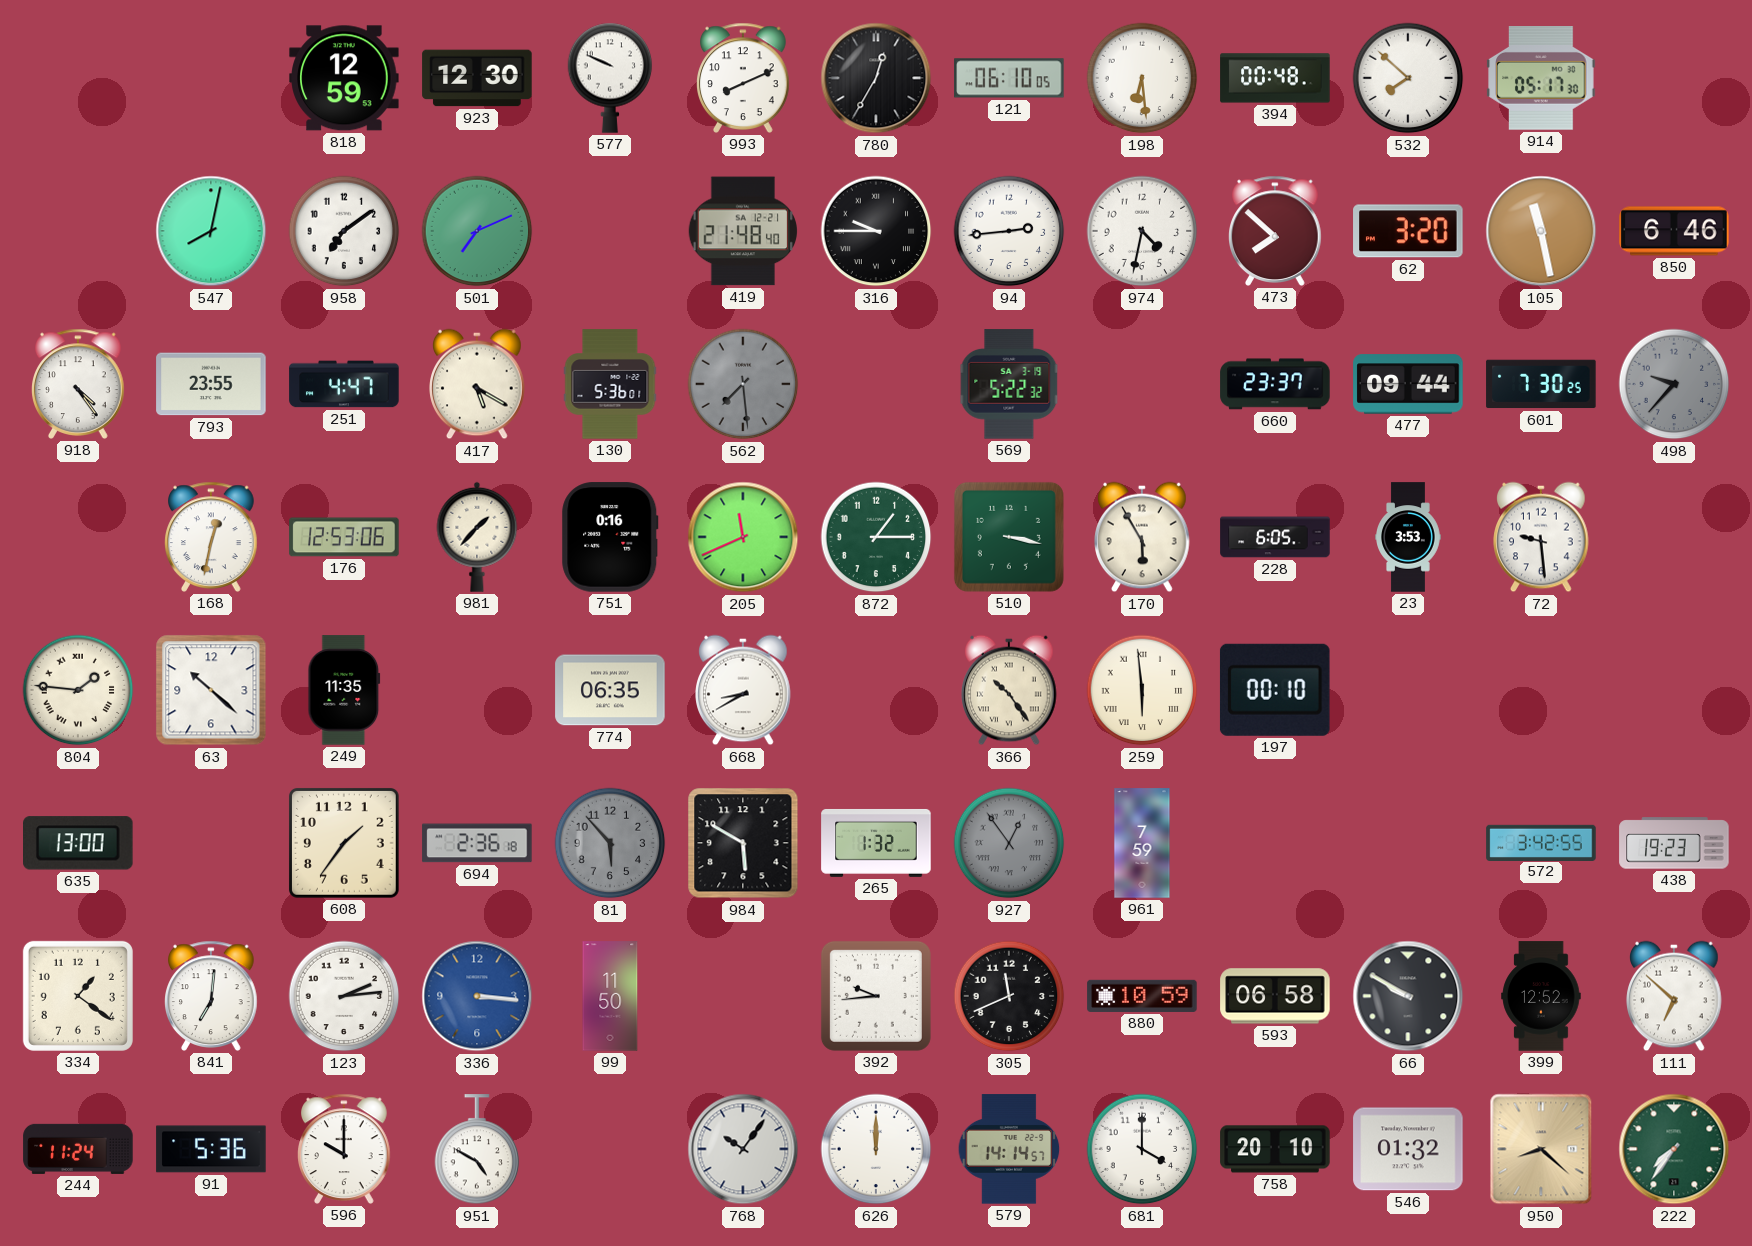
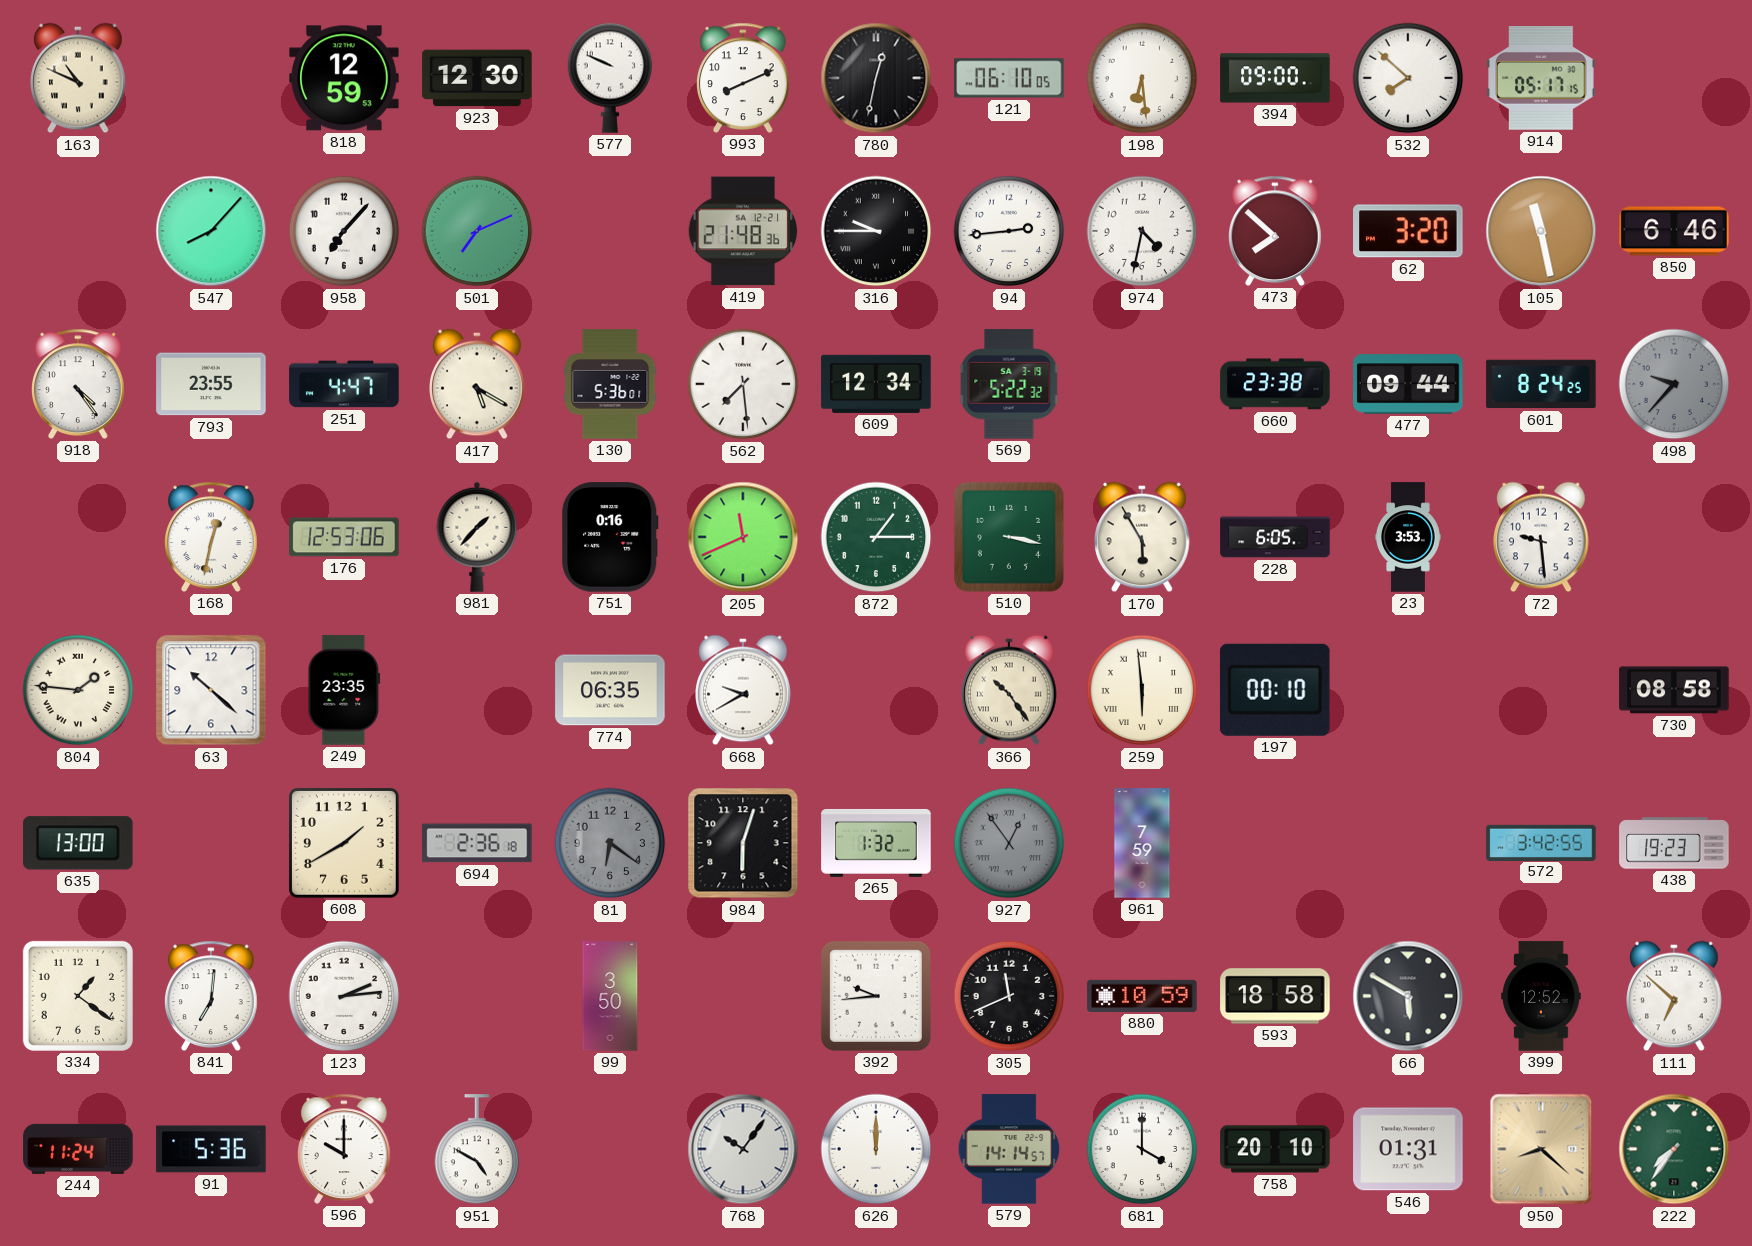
163: none -> 10:49 (78, 78)
780: 12:35 -> 12:32 (876, 78)
394: 00:48 -> 09:00 (1275, 78)
914: 05:17:30 -> 05:17:15 (1541, 79)
547: 8:02 -> 8:07 (211, 231)
958: 7:09 -> 7:07 (344, 231)
419: 21:48:40 -> 21:48:36 (743, 231)
562 dial: grey -> white (743, 384)
609: none -> 12:34 (876, 384)
660: 23:37 -> 23:38 (1275, 384)
601: 7:30 -> 8:24 (1541, 384)
249: 11:35 -> 23:35 (344, 690)
668: 8:40 -> 9:40 (743, 690)
730: none -> 08:58 (1674, 690)
608: 1:36 -> 1:40 (344, 843)
81: 5:53 -> 6:21 (610, 843)
984: 5:50 -> 6:03 (743, 843)
336: 3:16 -> none (477, 996)
99: 11:50 -> 3:50 (610, 996)
593: 06:58 -> 18:58 (1275, 996)
66: 9:50 -> 5:50 (1408, 996)
546: 01:32 -> 01:31 (1408, 1149)
